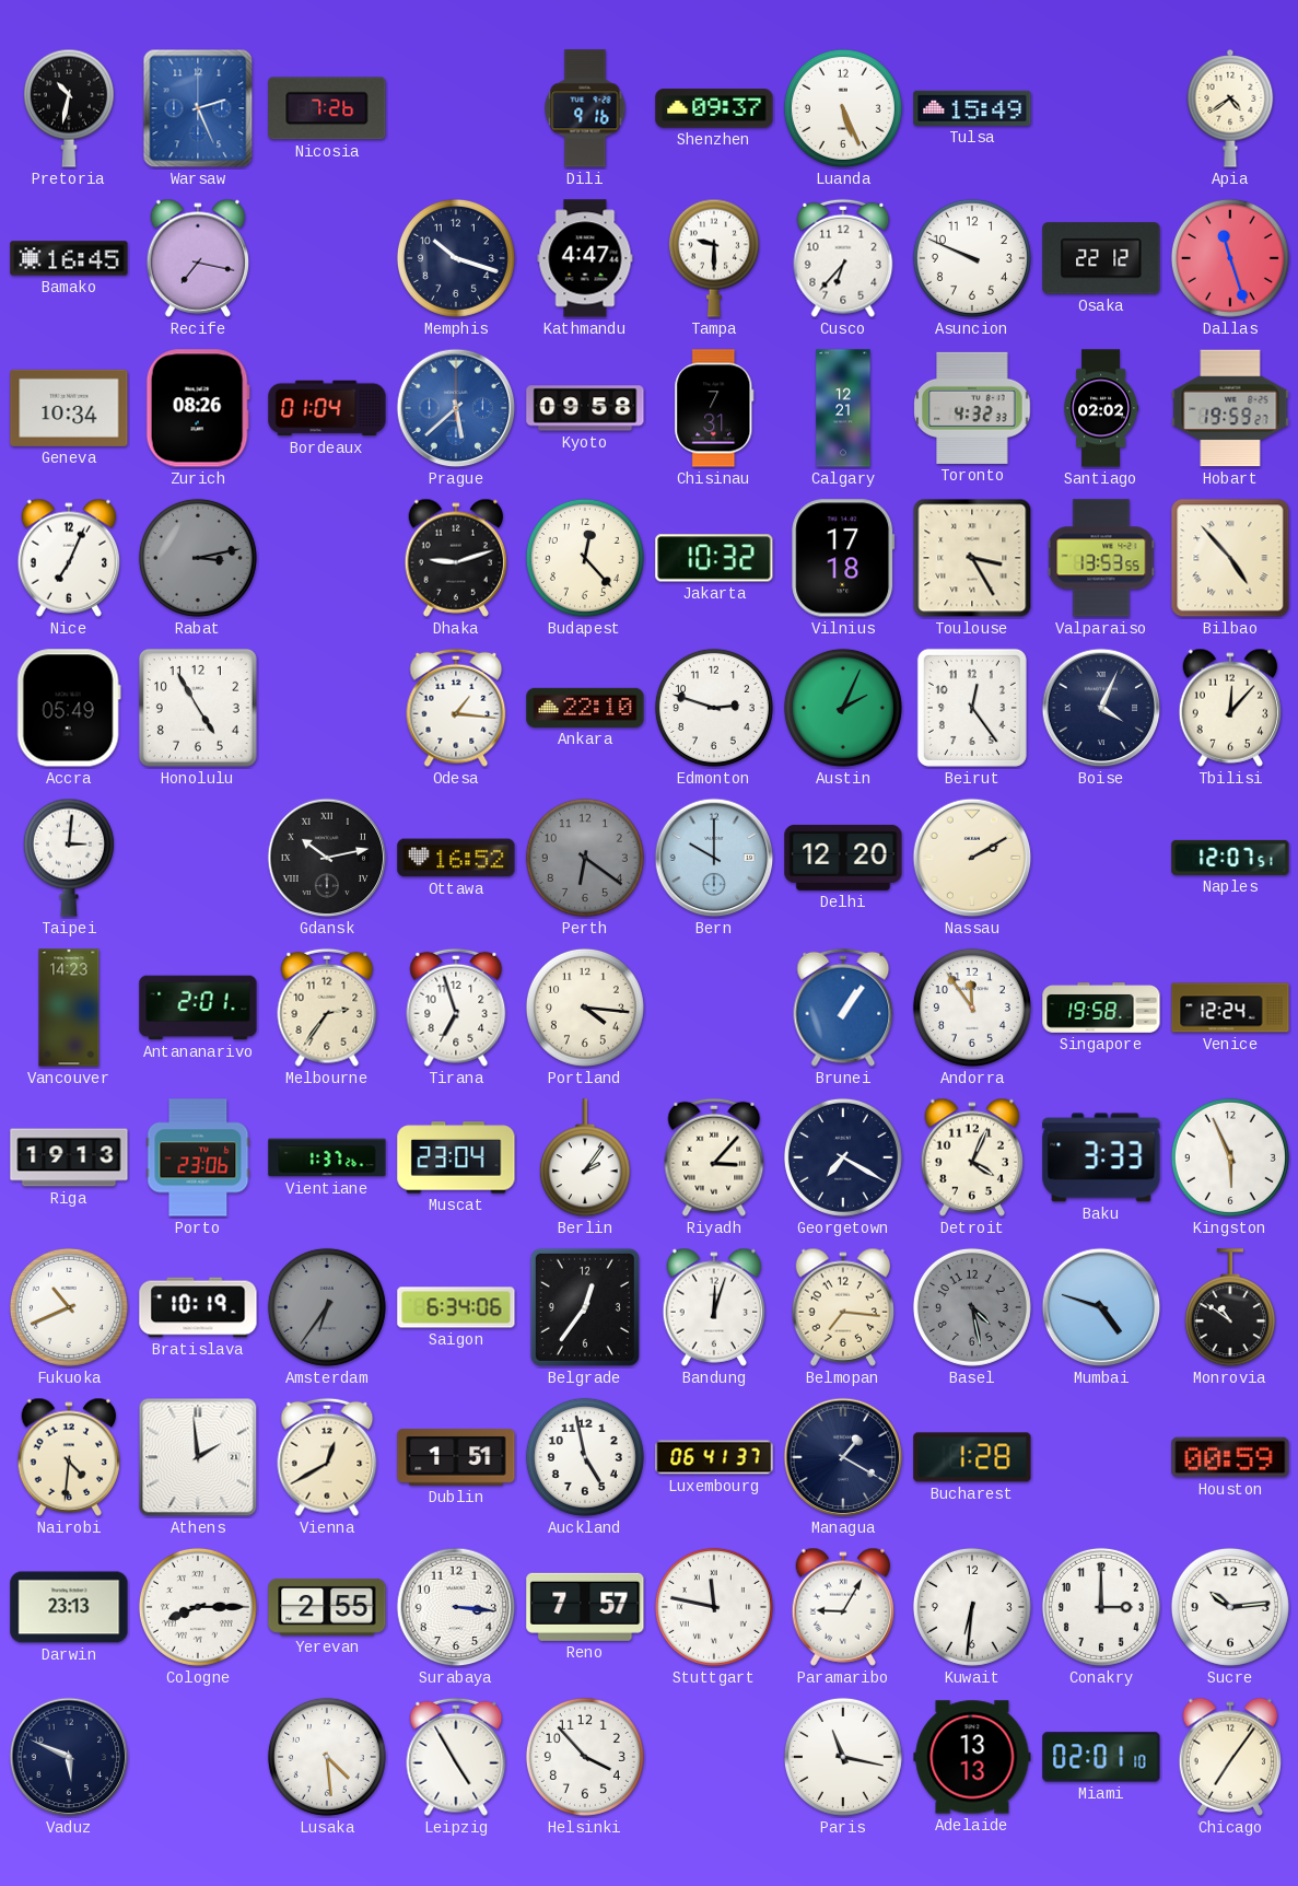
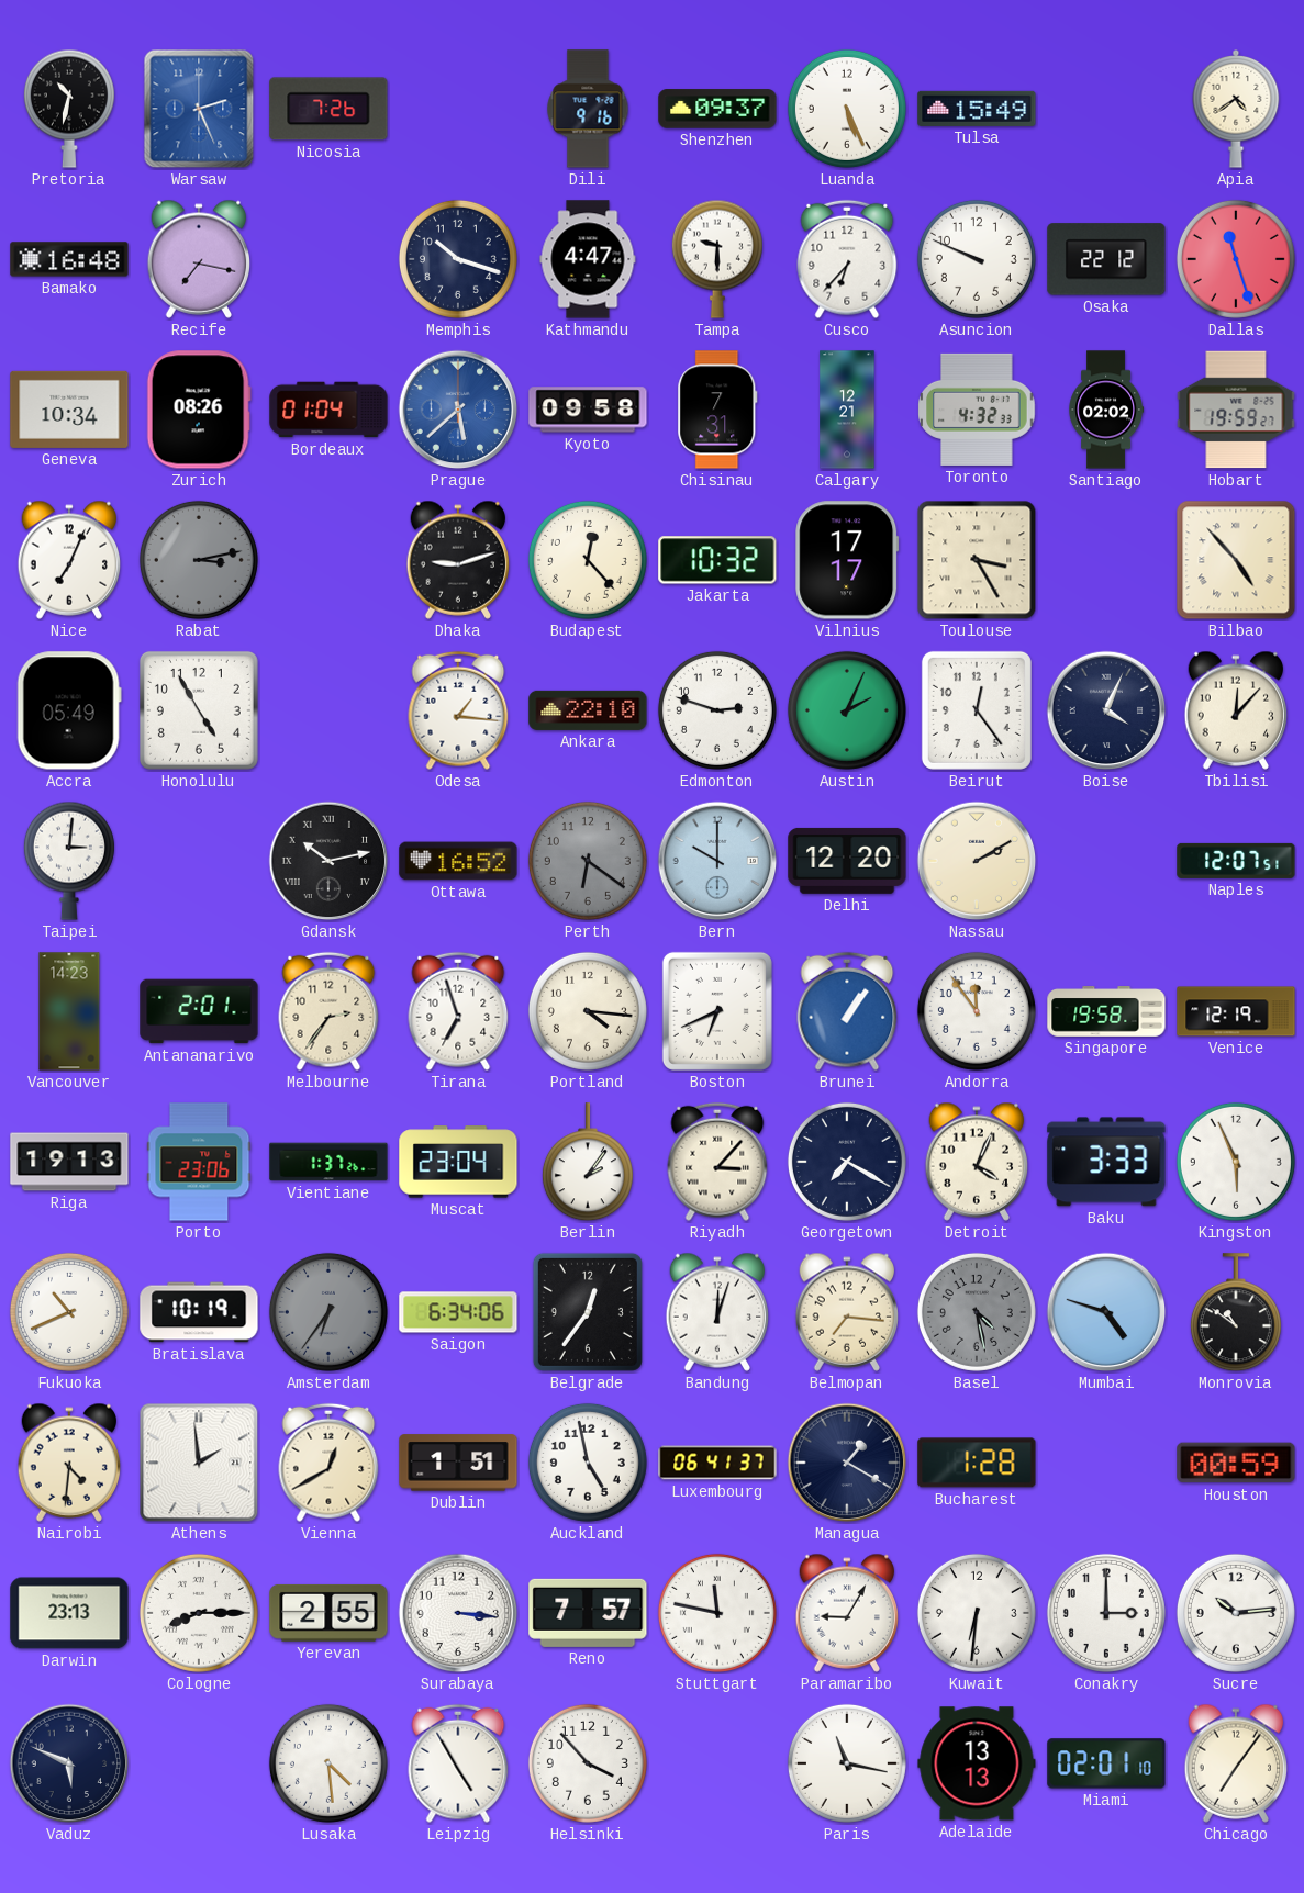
Bamako: 16:45 -> 16:48 (69, 259)
Vilnius: 17:18 -> 17:17 (847, 560)
Valparaiso: 13:53 -> none (1101, 558)
Boston: none -> 6:41 (717, 1011)
Venice: 12:24 -> 12:19 (1236, 1011)
